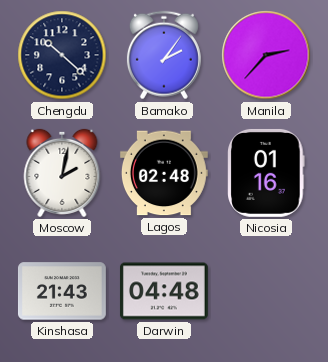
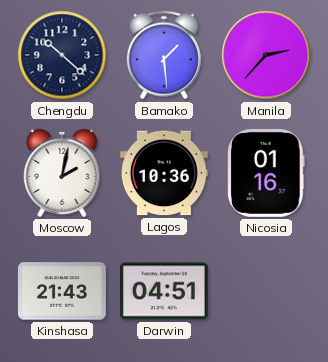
Bamako: 2:06 -> 1:29 (164, 55)
Lagos: 02:48 -> 10:36 (164, 173)
Darwin: 04:48 -> 04:51 (164, 291)
